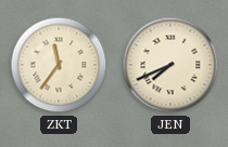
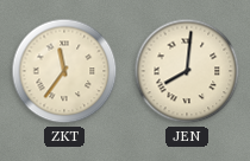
JEN: 7:41 -> 8:01 (187, 71)
